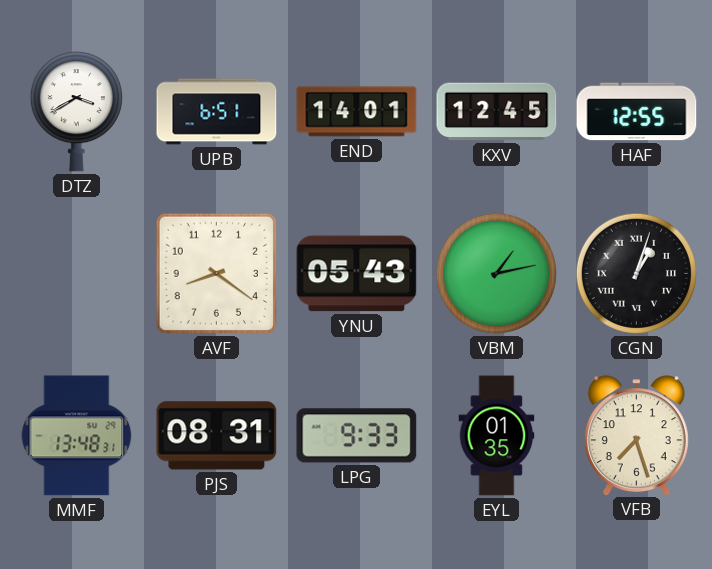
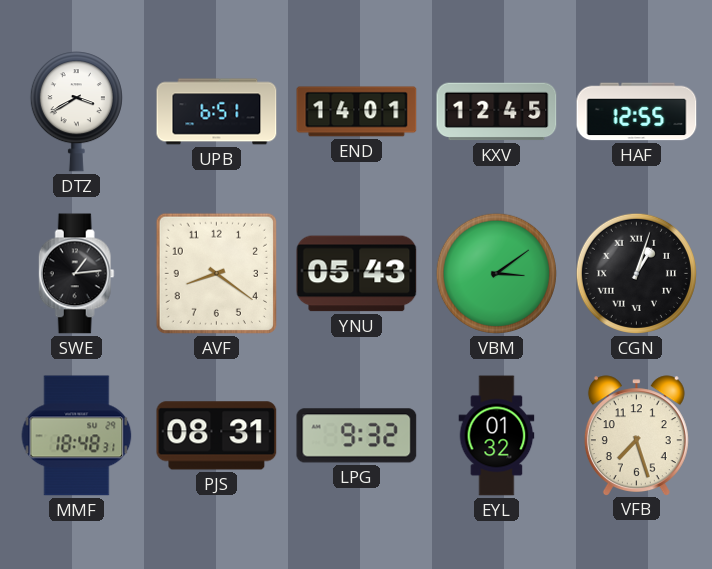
SWE: none -> 1:14 (76, 274)
VBM: 1:13 -> 3:09 (496, 273)
MMF: 13:48 -> 18:48 (77, 436)
LPG: 9:33 -> 9:32 (357, 436)
EYL: 01:35 -> 01:32 (497, 436)
